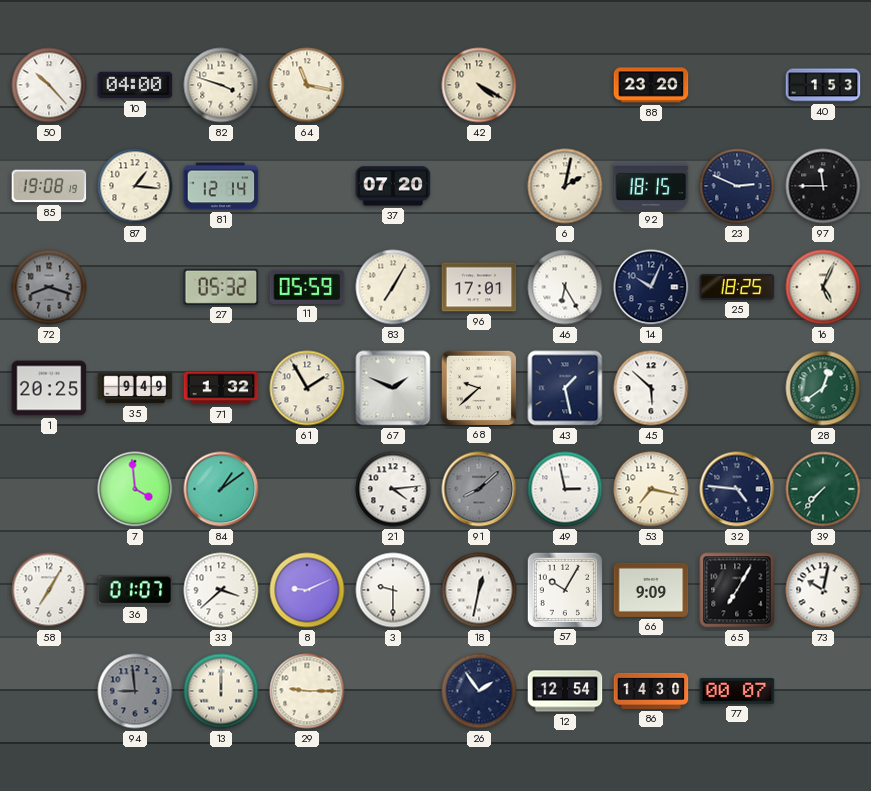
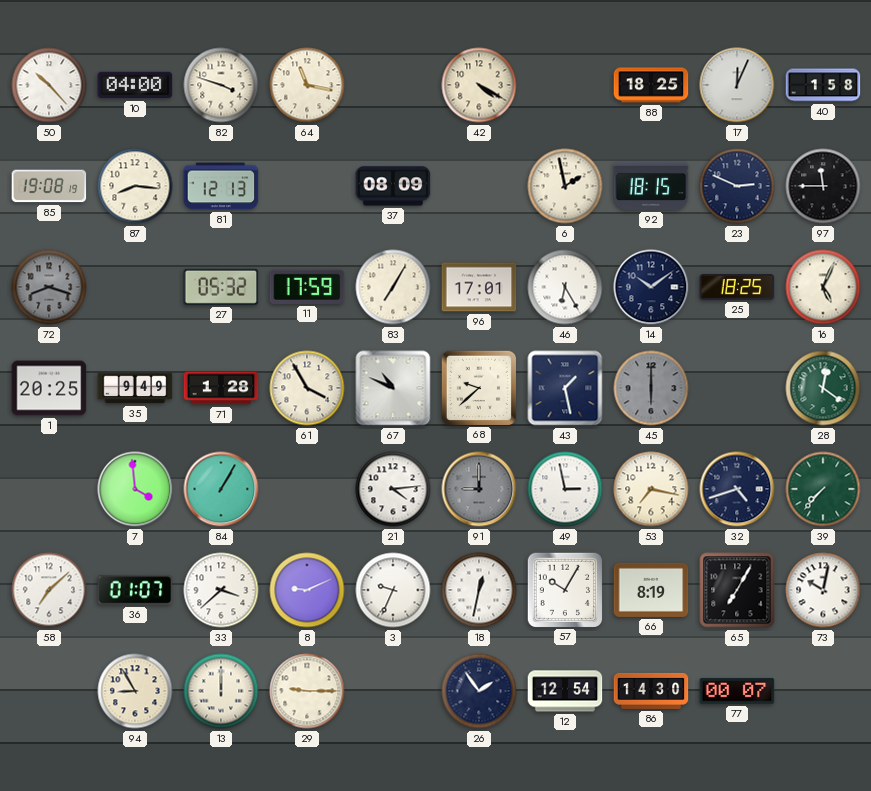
88: 23:20 -> 18:25 (651, 85)
17: none -> 12:04 (737, 85)
40: 1:53 -> 1:58 (823, 85)
87: 1:16 -> 8:16 (135, 186)
81: 12:14 -> 12:13 (221, 186)
37: 07:20 -> 08:09 (393, 186)
6: 2:02 -> 1:58 (565, 186)
11: 05:59 -> 17:59 (307, 287)
14: 10:04 -> 10:09 (651, 287)
71: 1:32 -> 1:28 (221, 388)
61: 1:55 -> 3:55 (307, 388)
67: 1:49 -> 10:49 (393, 388)
45: 5:52 -> 6:00 (651, 388)
45 dial: white -> grey (651, 388)
28: 12:39 -> 12:21 (823, 388)
84: 1:09 -> 1:05 (221, 489)
91: 8:08 -> 9:00 (479, 489)
32: 4:46 -> 4:42 (737, 489)
58: 7:05 -> 7:08 (49, 590)
3: 9:30 -> 9:34 (393, 590)
66: 9:09 -> 8:19 (651, 590)
94: 8:59 -> 8:55 (135, 691)
94 dial: grey -> cream (135, 691)
